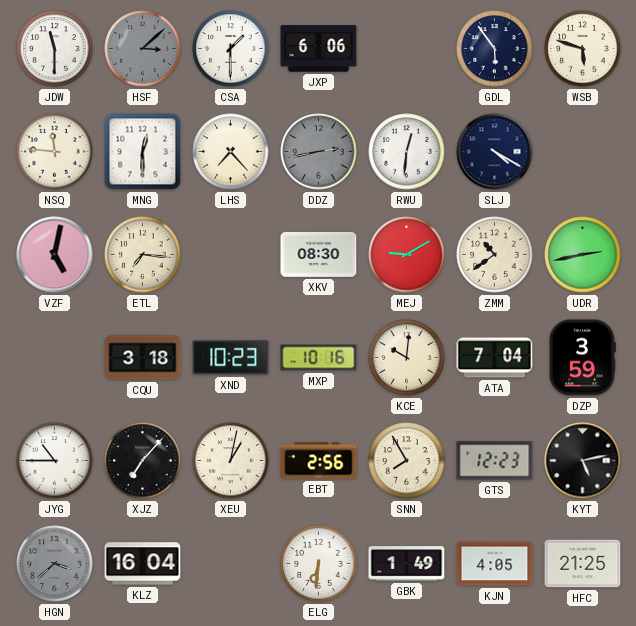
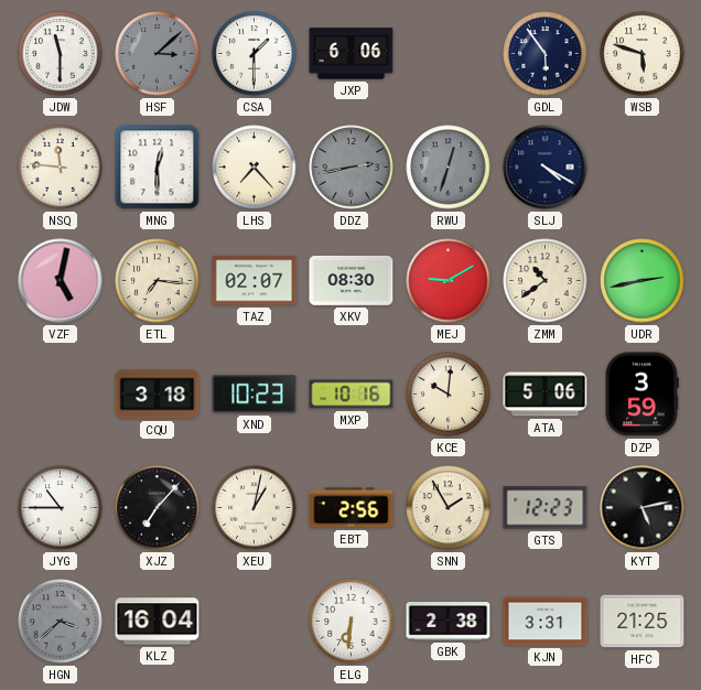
RWU: 12:31 -> 12:33 (449, 168)
RWU dial: white -> grey (449, 168)
TAZ: none -> 02:07 (255, 281)
ATA: 7:04 -> 5:06 (546, 395)
SNN: 7:55 -> 1:55 (449, 508)
GBK: 1:49 -> 2:38 (449, 622)
KJN: 4:05 -> 3:31 (546, 622)
